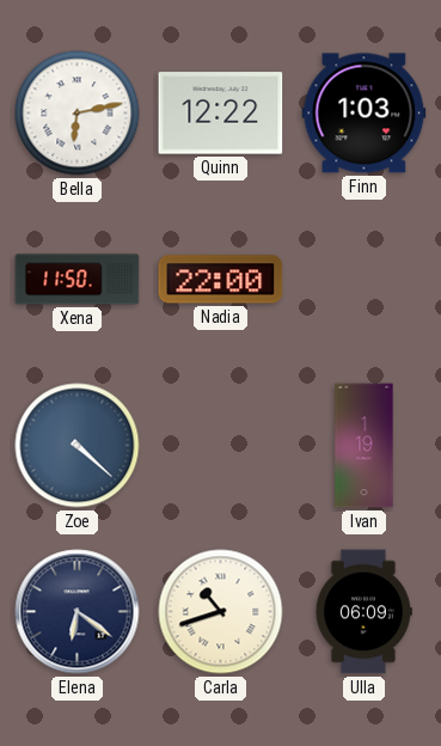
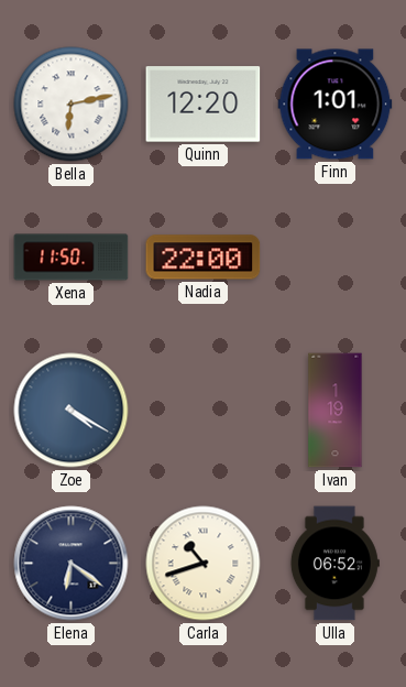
Quinn: 12:22 -> 12:20 (204, 105)
Finn: 1:03 -> 1:01 (336, 105)
Zoe: 4:22 -> 4:20 (72, 411)
Ulla: 06:09 -> 06:52 (334, 564)
